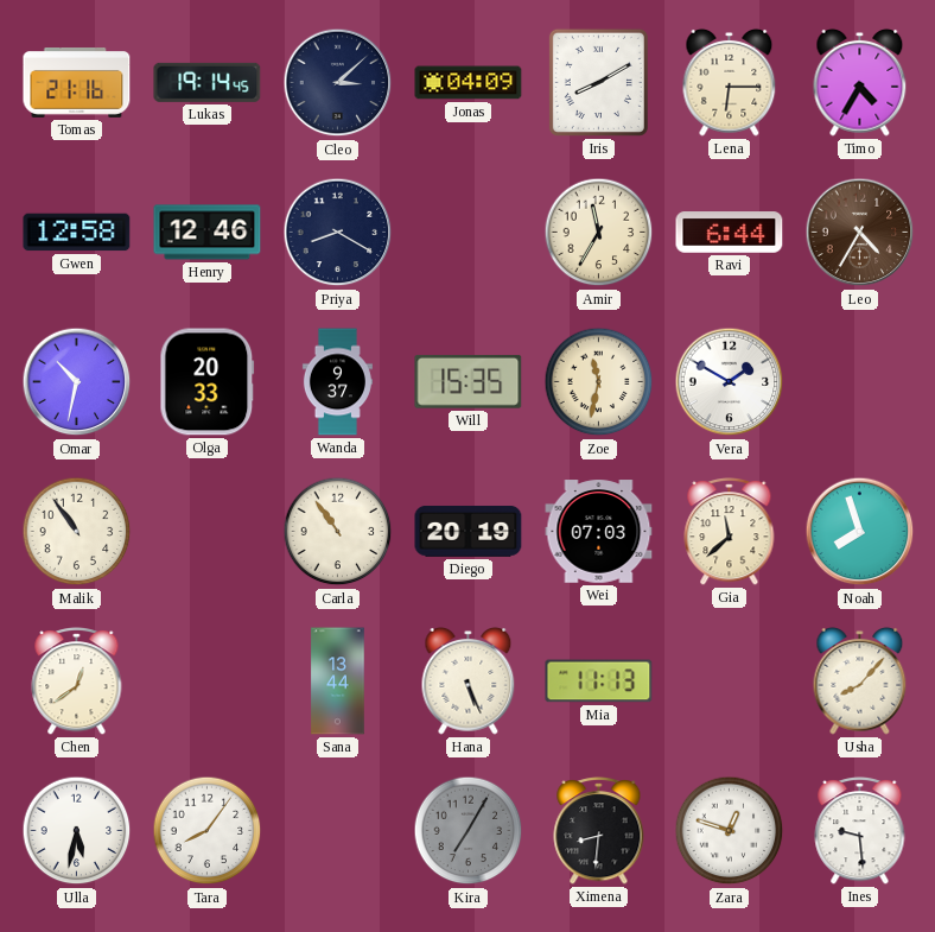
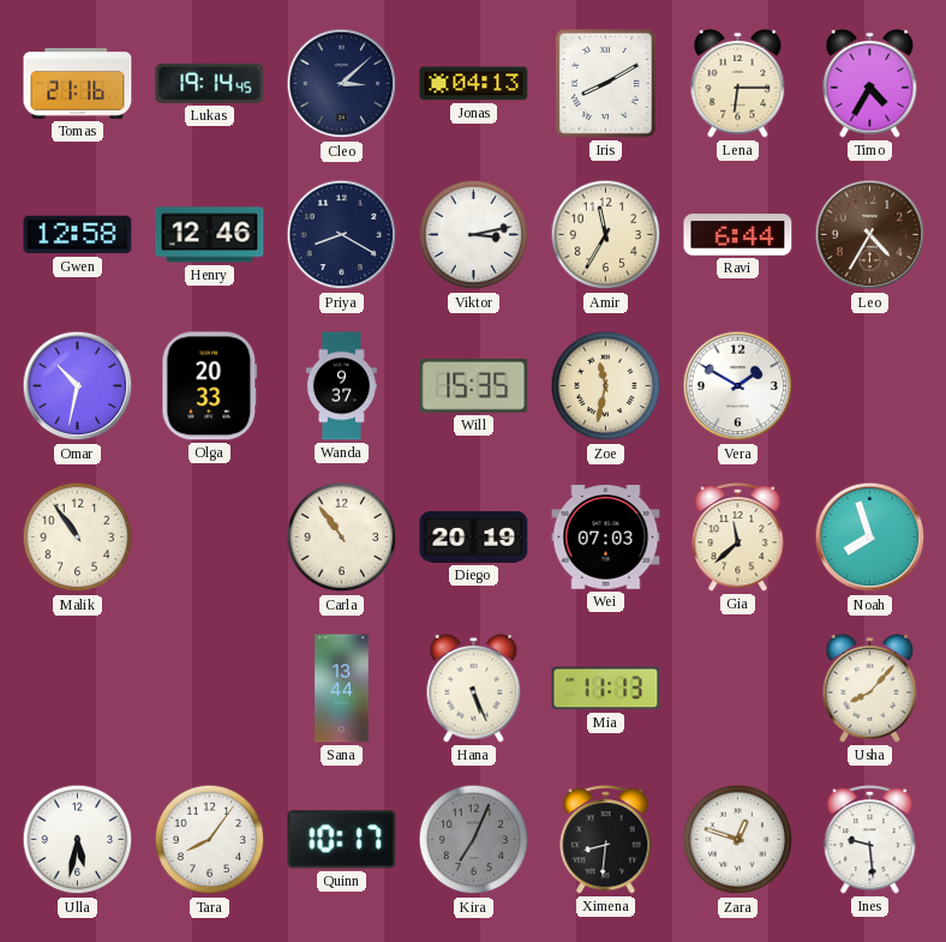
Jonas: 04:09 -> 04:13 (474, 84)
Viktor: none -> 3:13 (474, 235)
Chen: 12:39 -> none (77, 681)
Quinn: none -> 10:17 (342, 840)
Kira: 7:05 -> 7:04 (474, 840)
